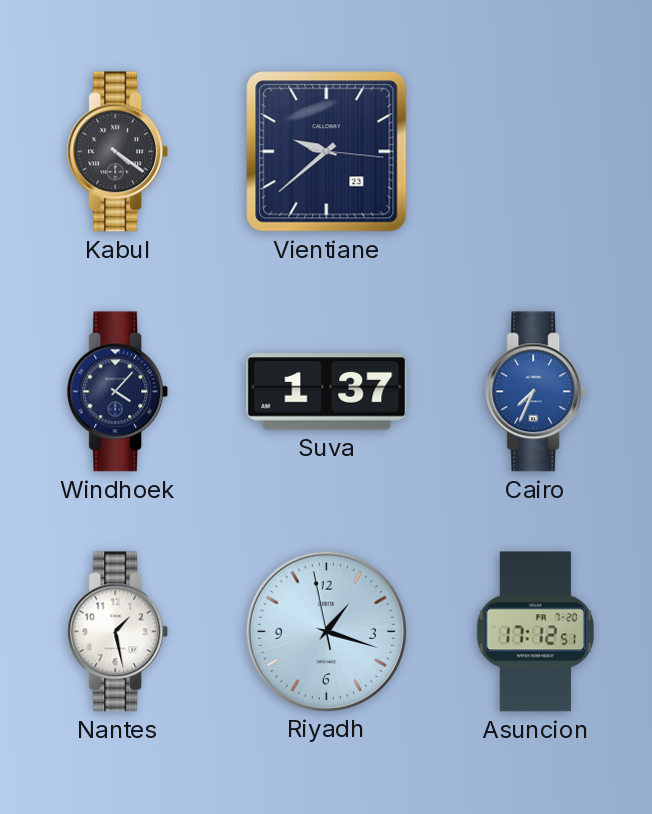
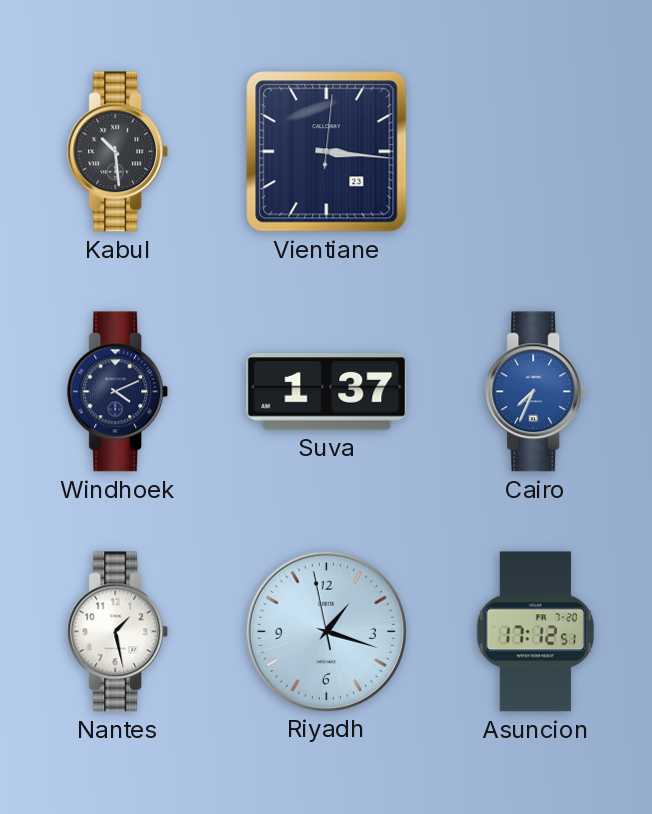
Kabul: 4:21 -> 10:29 (118, 152)
Vientiane: 9:38 -> 3:16 (327, 152)
Windhoek: 4:07 -> 4:11 (118, 392)
